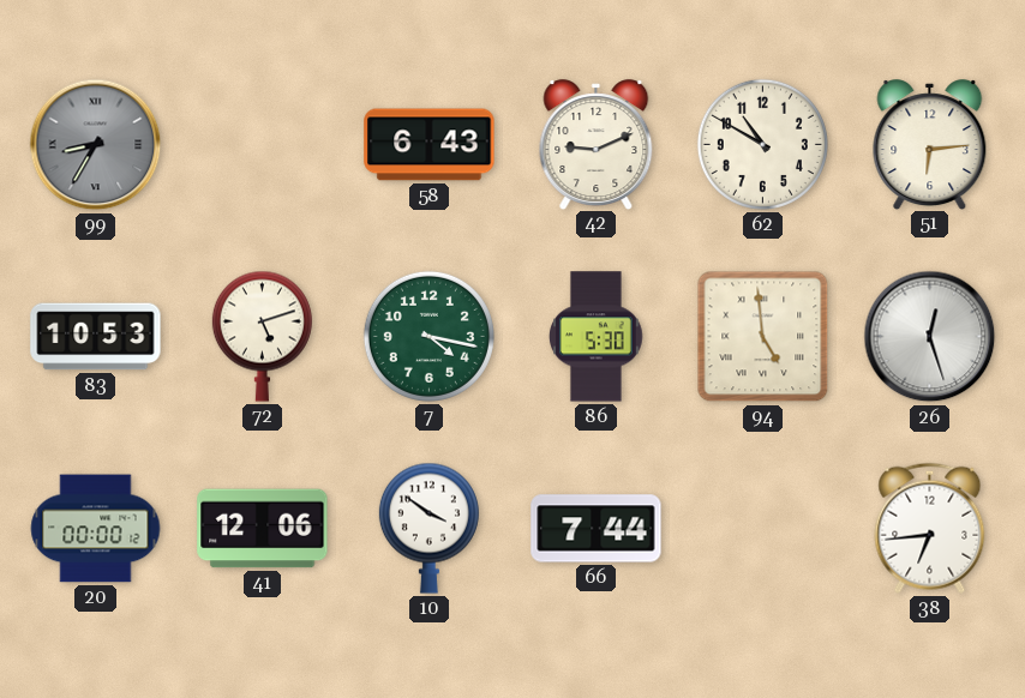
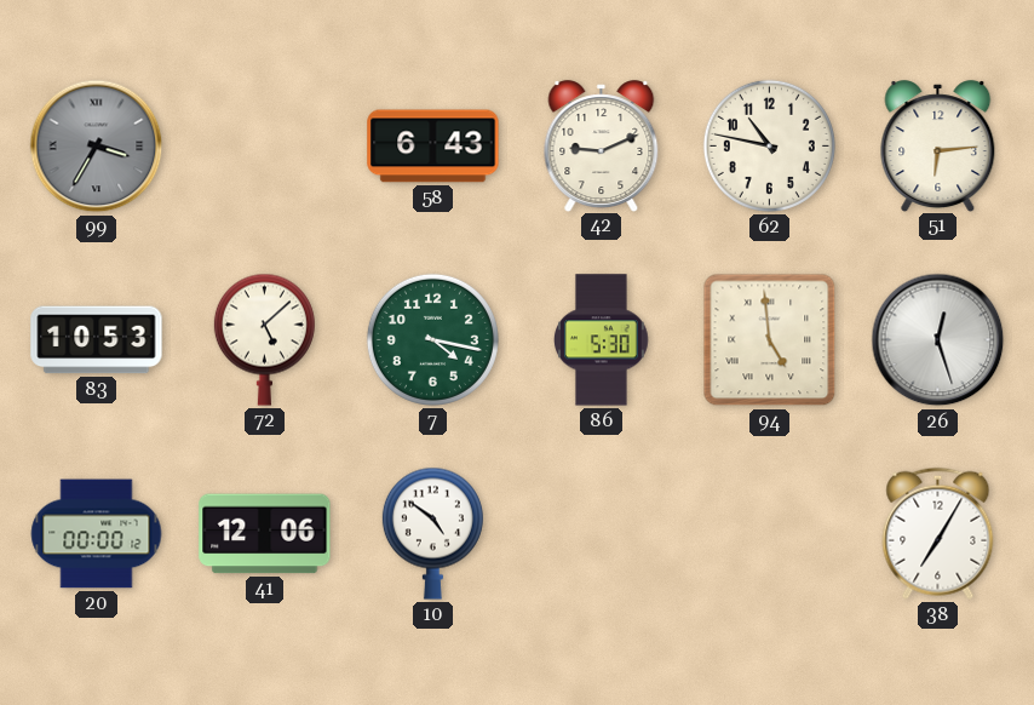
99: 8:35 -> 3:35 (97, 147)
62: 10:50 -> 10:47 (769, 145)
72: 5:12 -> 5:08 (264, 339)
10: 3:51 -> 4:51 (432, 533)
66: 7:44 -> none (597, 529)
38: 6:44 -> 7:05 (938, 533)
